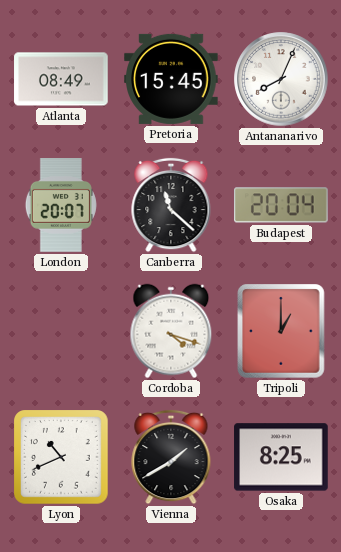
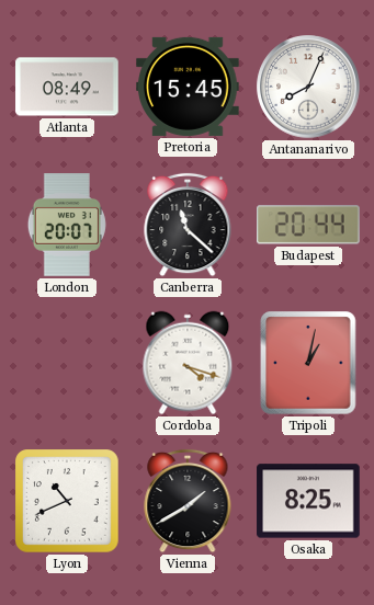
Budapest: 20:04 -> 20:44 (309, 225)
Tripoli: 1:00 -> 1:02 (308, 363)
